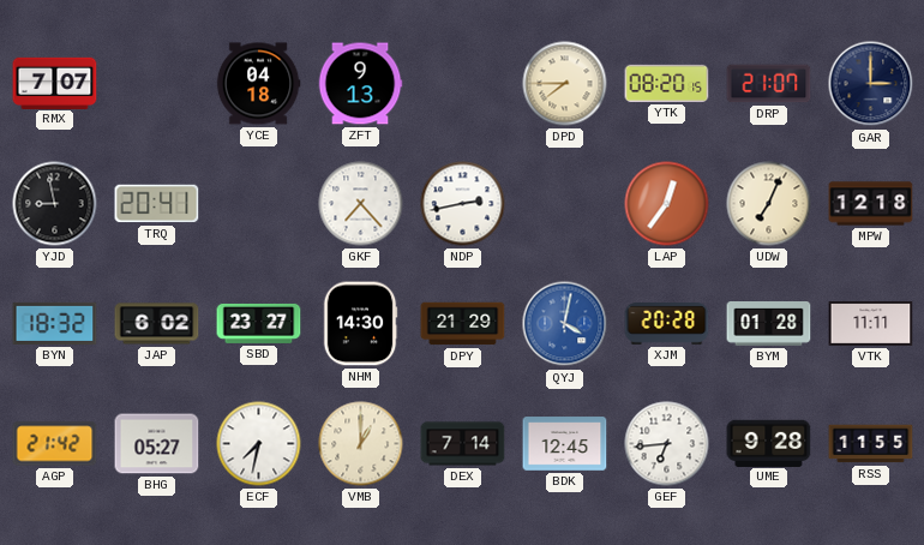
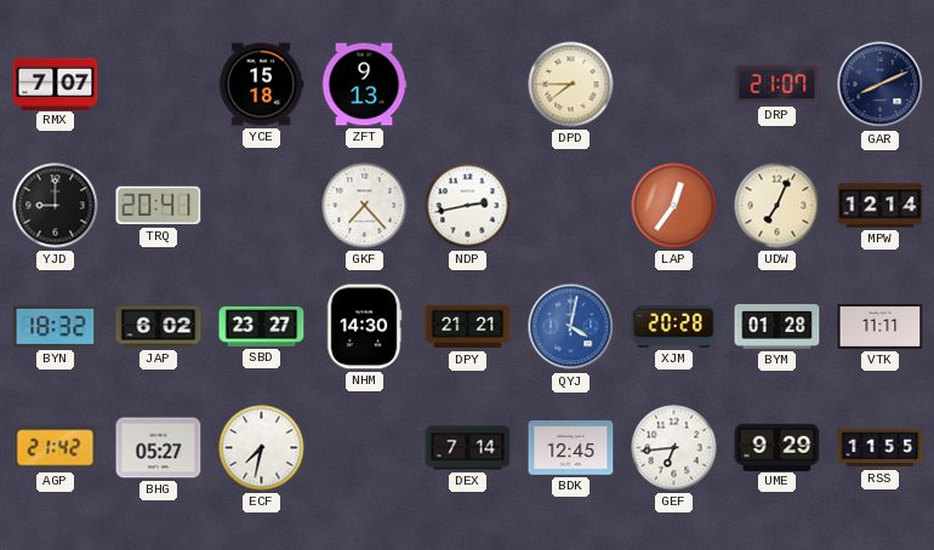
YCE: 04:18 -> 15:18 (261, 85)
YTK: 08:20 -> none (667, 83)
GAR: 3:00 -> 8:11 (881, 85)
YJD: 8:58 -> 9:00 (56, 206)
MPW: 12:18 -> 12:14 (881, 206)
DPY: 21:29 -> 21:21 (468, 327)
VMB: 1:00 -> none (361, 444)
UME: 9:28 -> 9:29 (778, 447)
